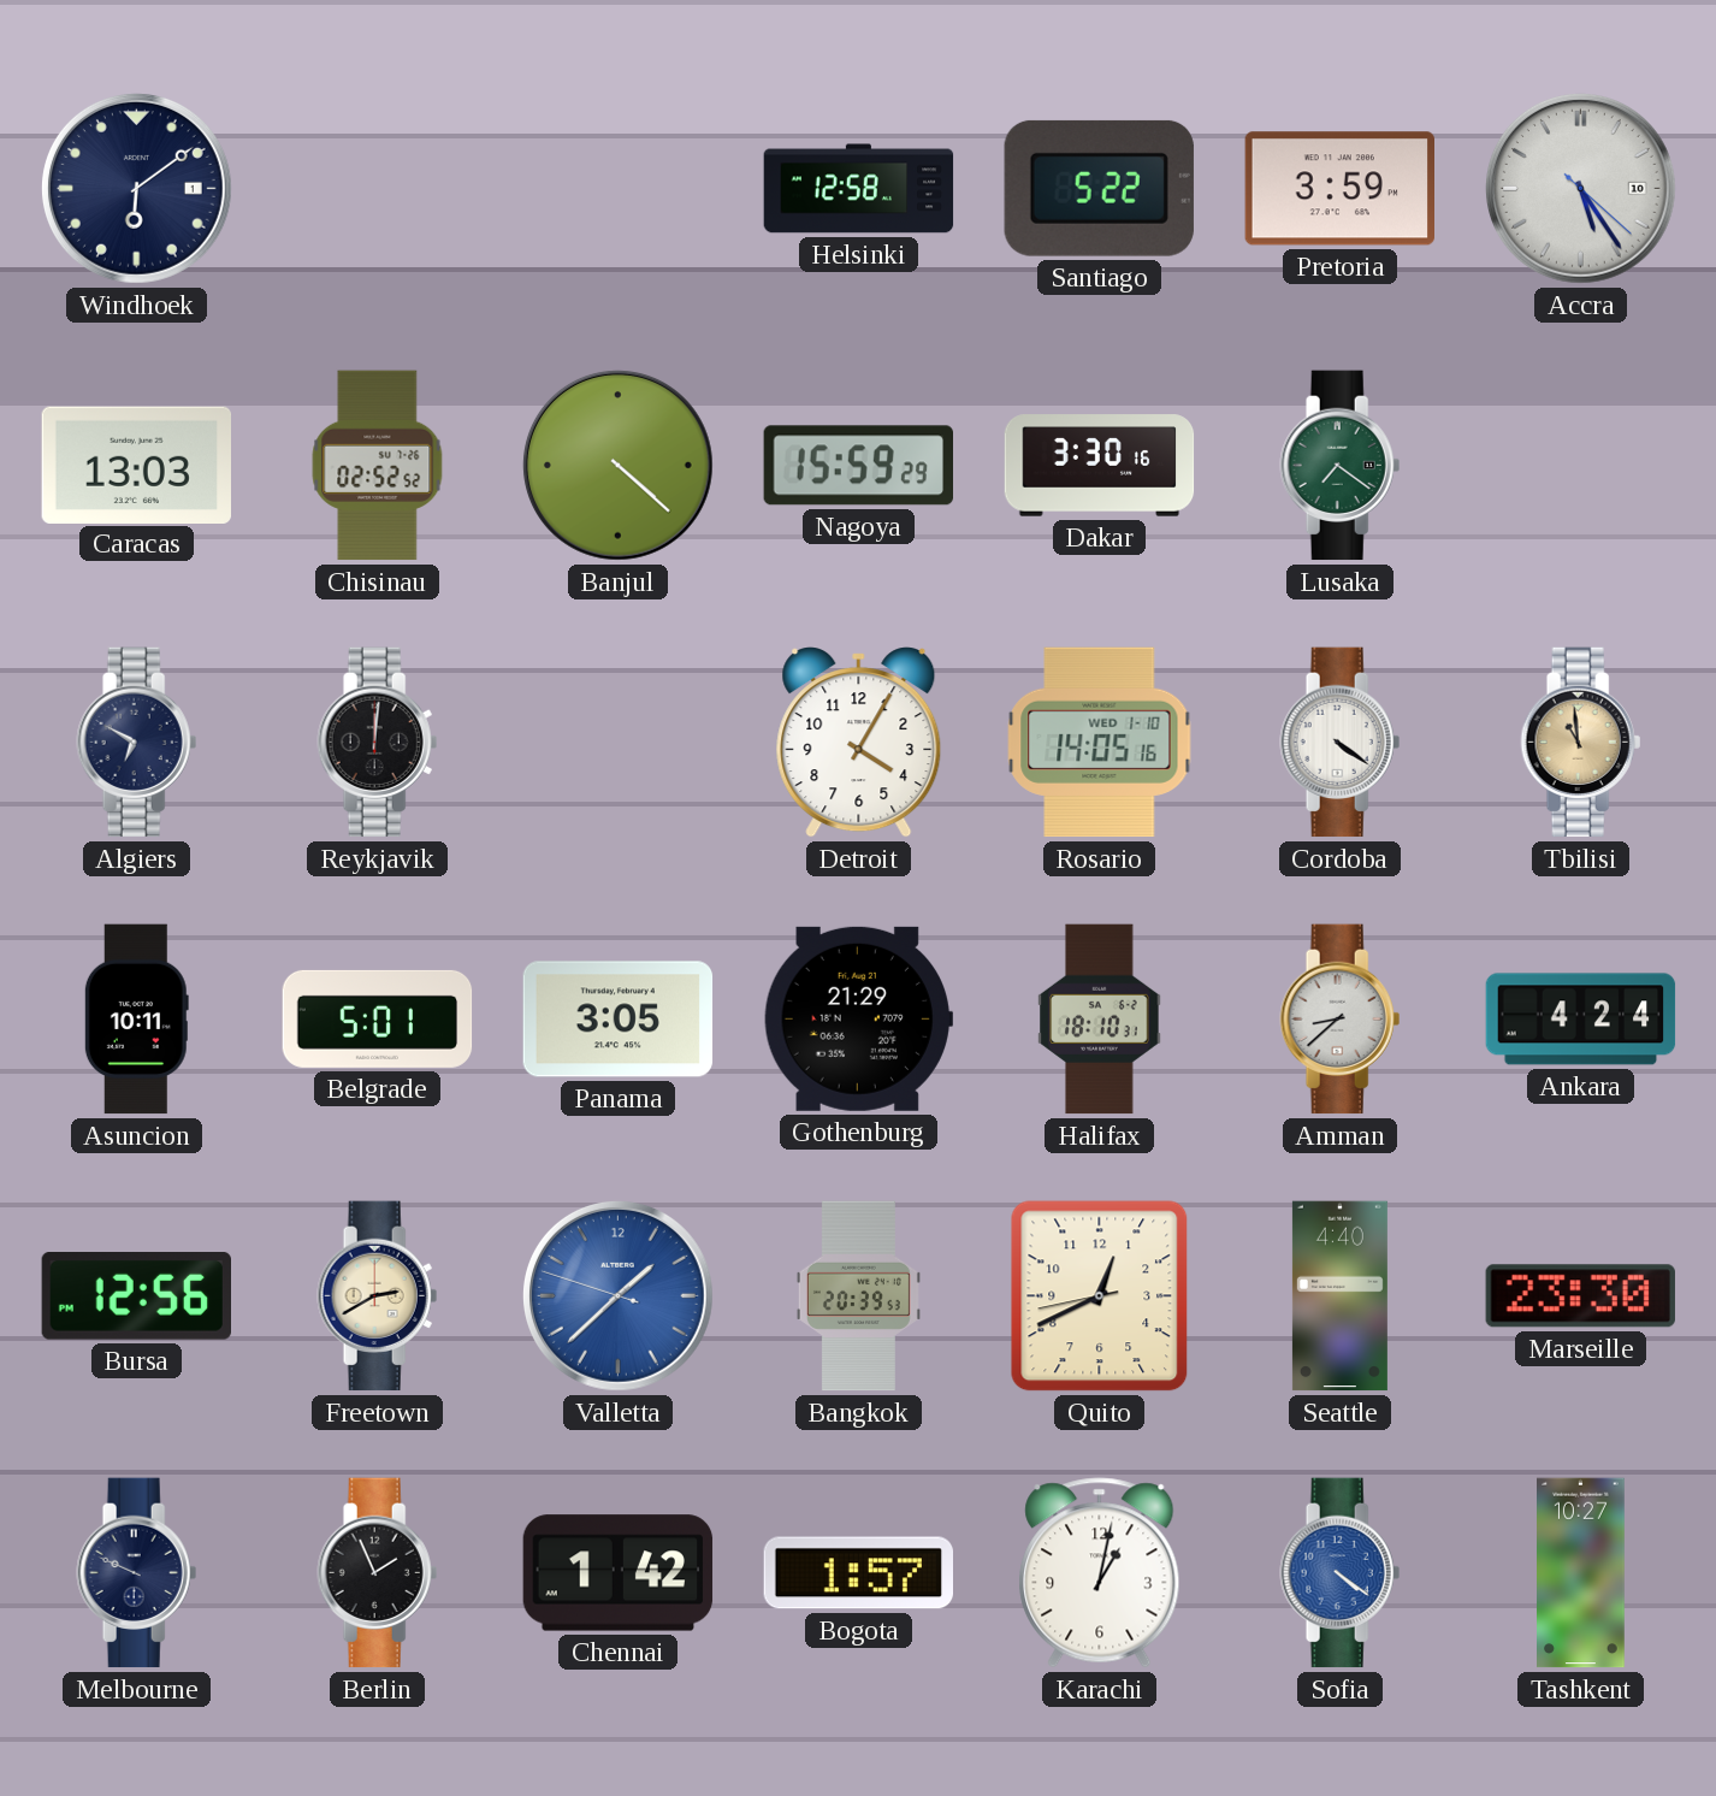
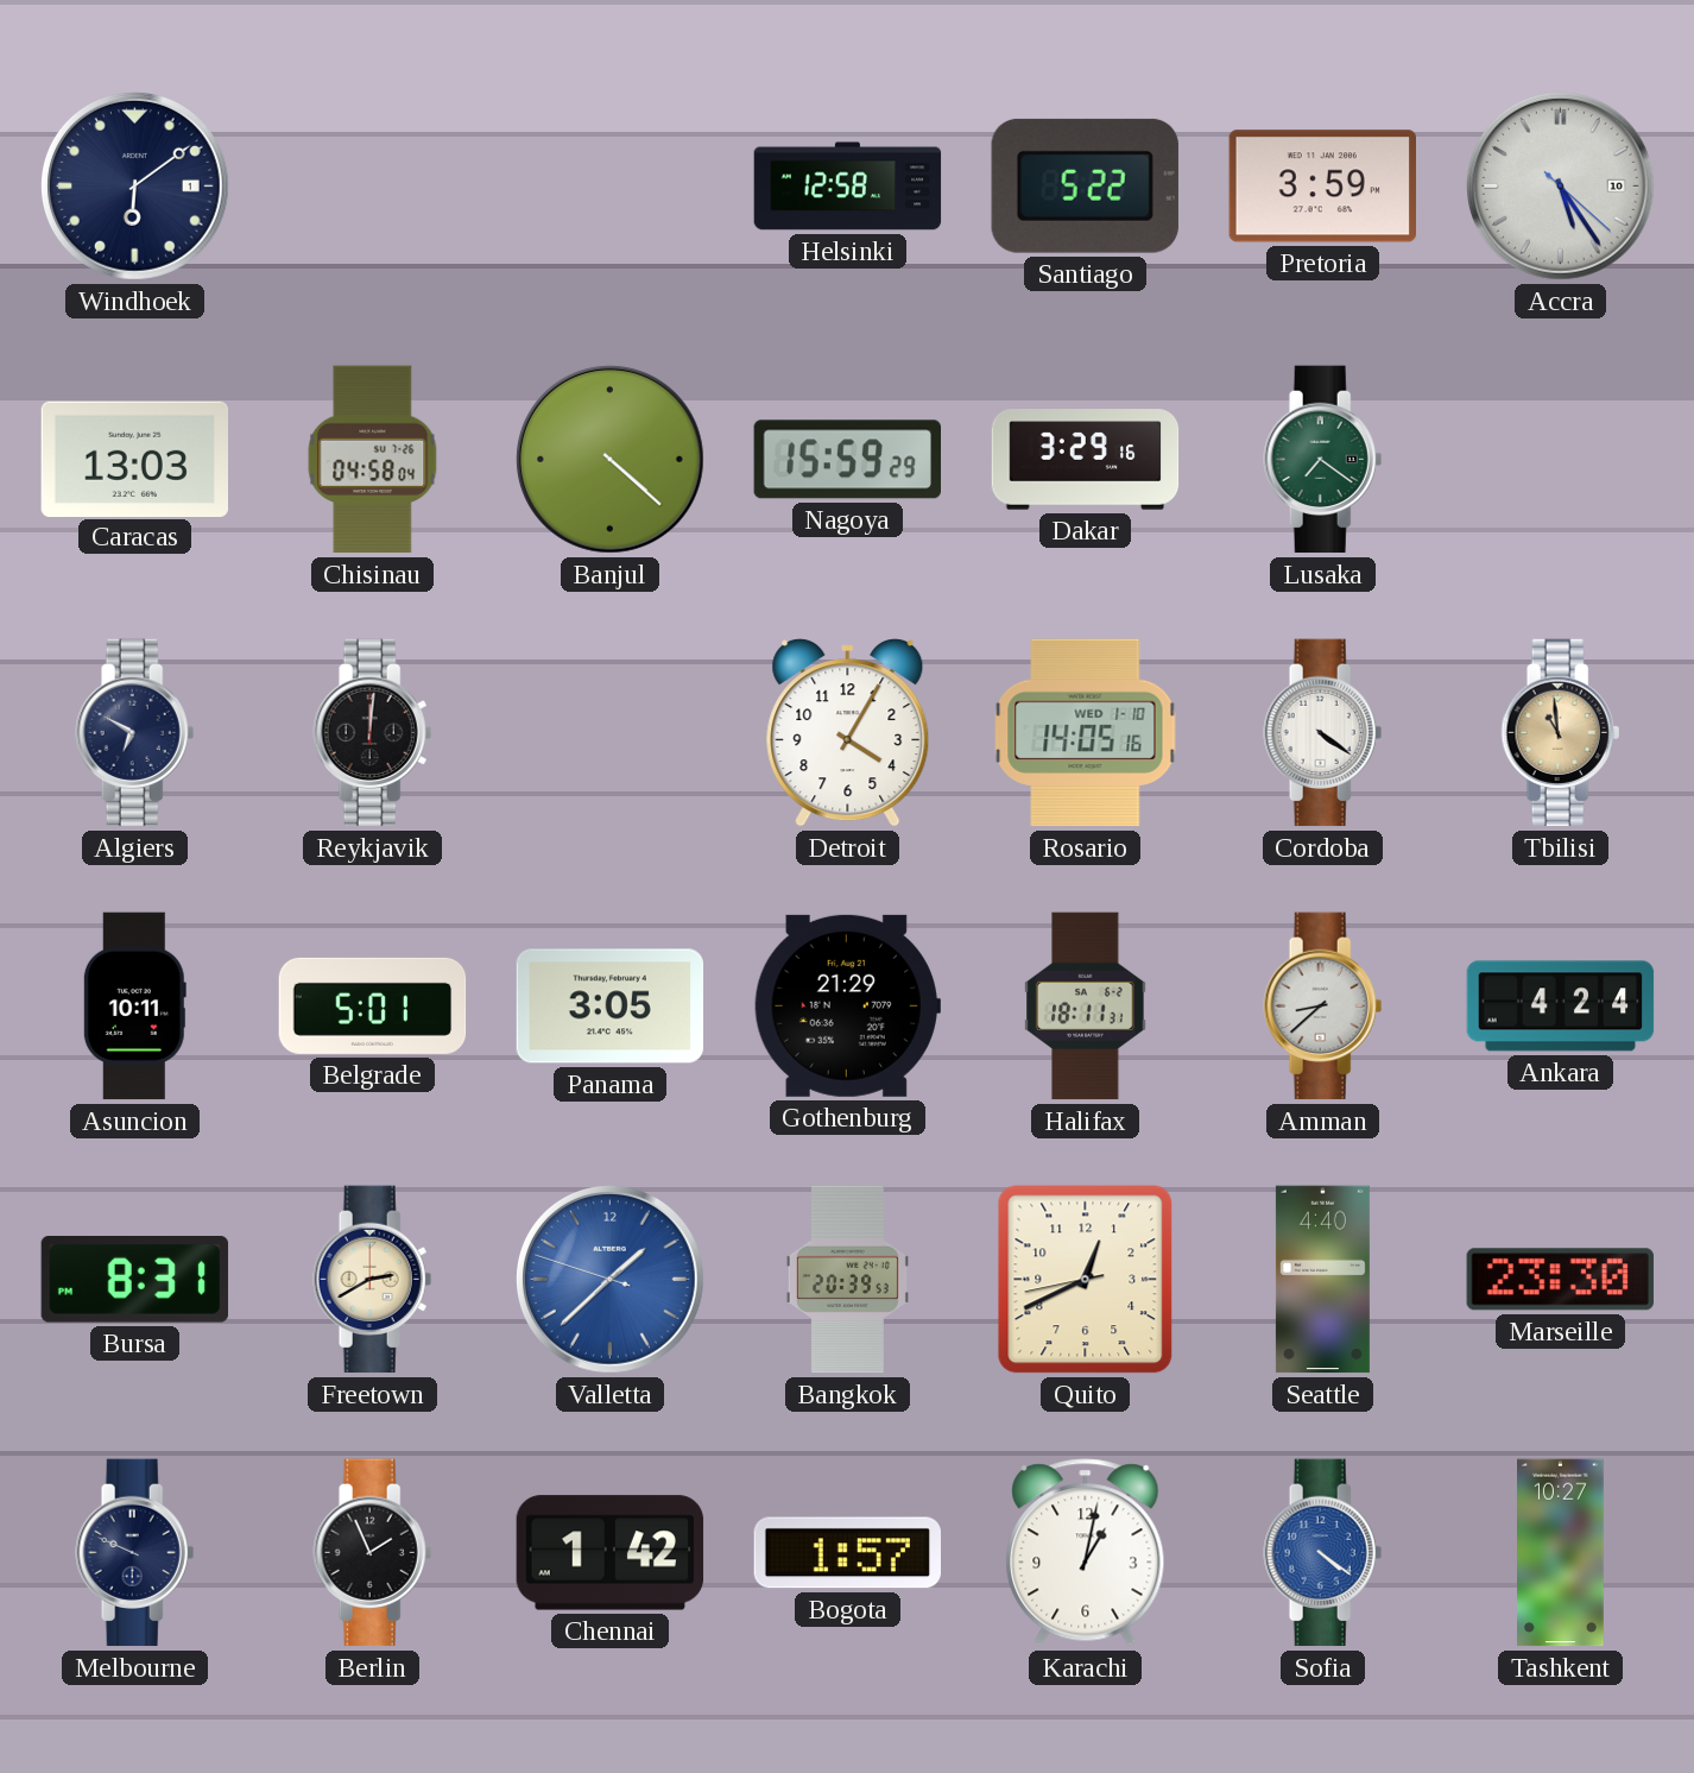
Chisinau: 02:52 -> 04:58 (373, 460)
Dakar: 3:30 -> 3:29 (1086, 460)
Halifax: 18:10 -> 18:11 (1086, 1007)
Bursa: 12:56 -> 8:31 (134, 1280)
